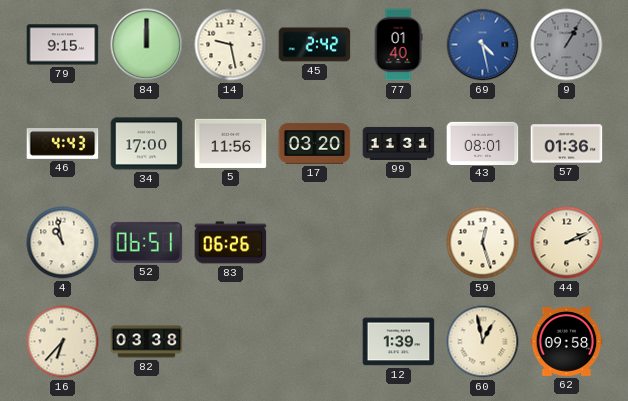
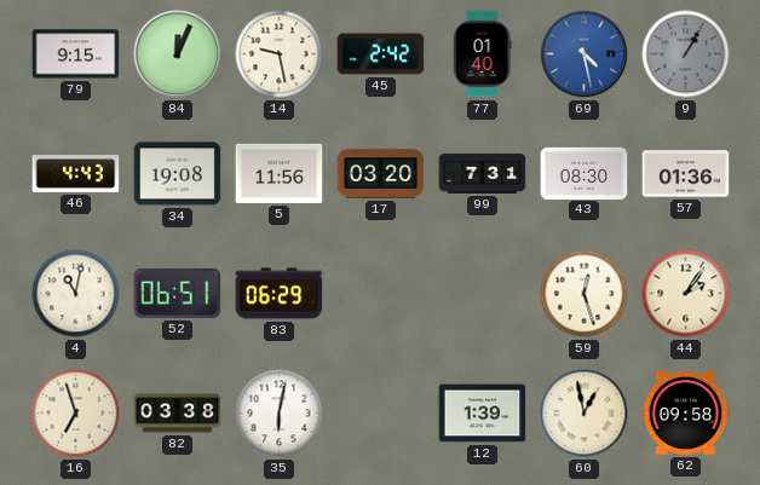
84: 12:00 -> 12:04 (178, 54)
34: 17:00 -> 19:08 (178, 174)
99: 11:31 -> 7:31 (483, 173)
43: 08:01 -> 08:30 (585, 173)
4: 10:58 -> 11:02 (76, 294)
83: 06:26 -> 06:29 (280, 294)
44: 2:11 -> 2:06 (686, 294)
16: 6:37 -> 6:57 (76, 414)
35: none -> 6:02 (280, 414)
